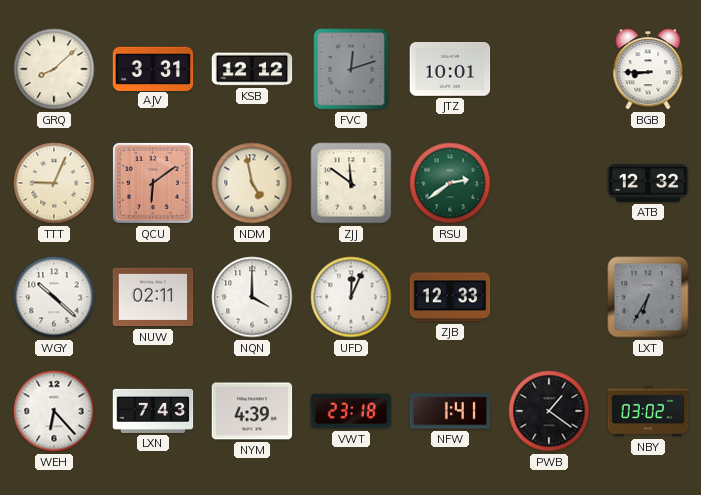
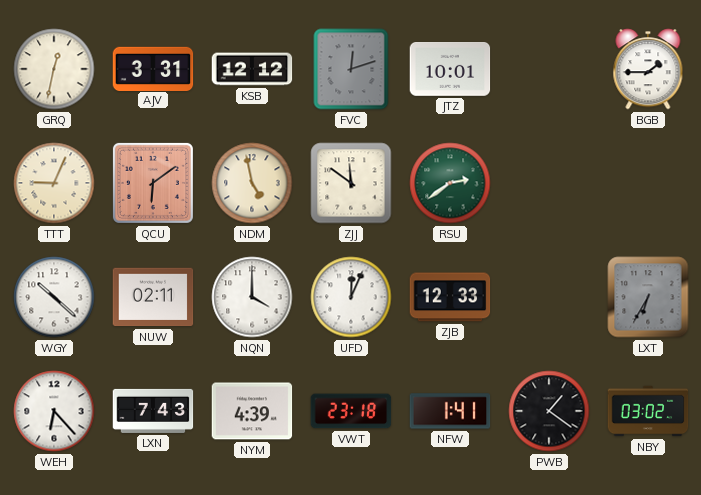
GRQ: 8:08 -> 12:32 (54, 69)
BGB: 8:45 -> 1:45 (648, 69)
ATB: 12:32 -> none (648, 183)
